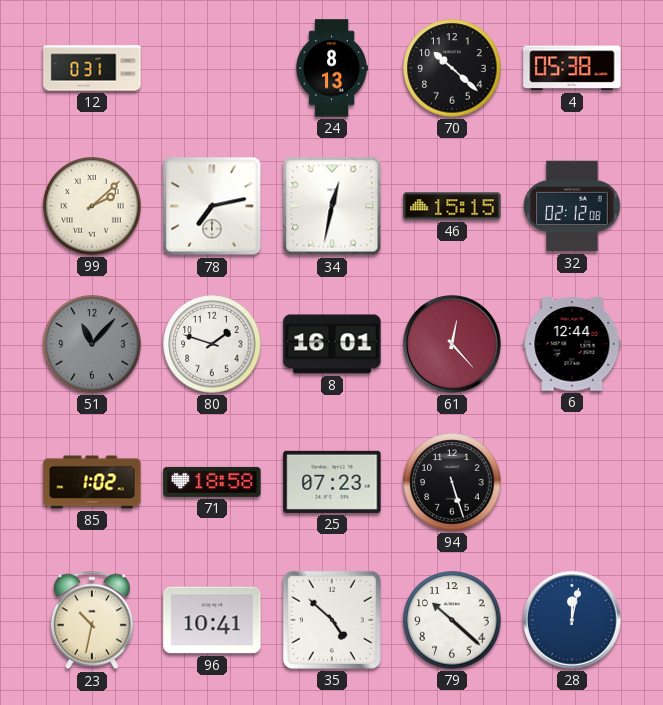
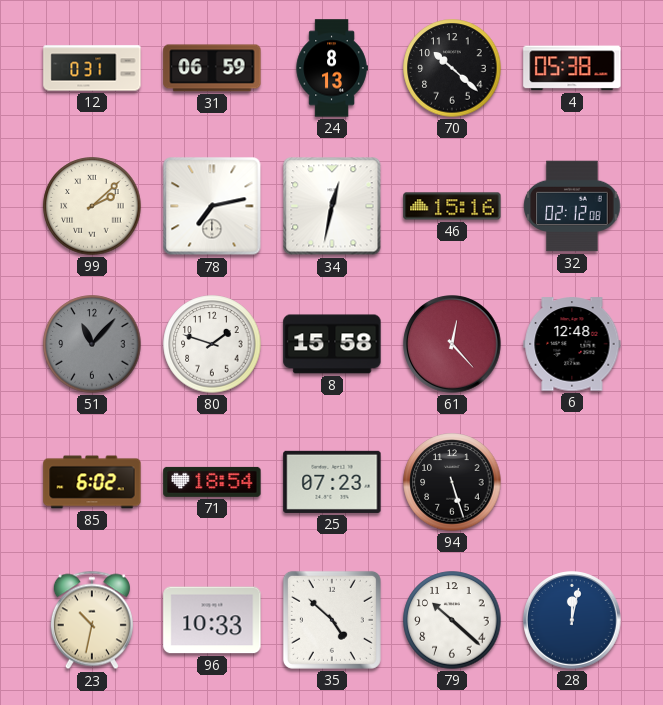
31: none -> 06:59 (212, 68)
46: 15:15 -> 15:16 (452, 206)
8: 16:01 -> 15:58 (332, 344)
6: 12:44 -> 12:48 (572, 344)
85: 1:02 -> 6:02 (92, 482)
71: 18:58 -> 18:54 (212, 482)
96: 10:41 -> 10:33 (212, 620)
